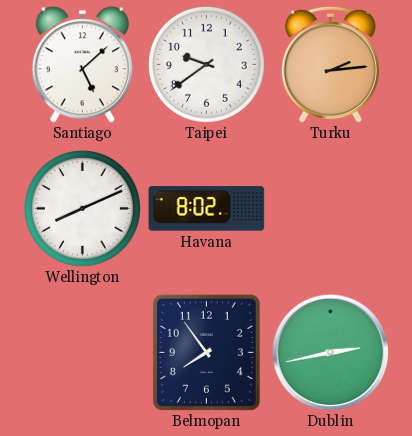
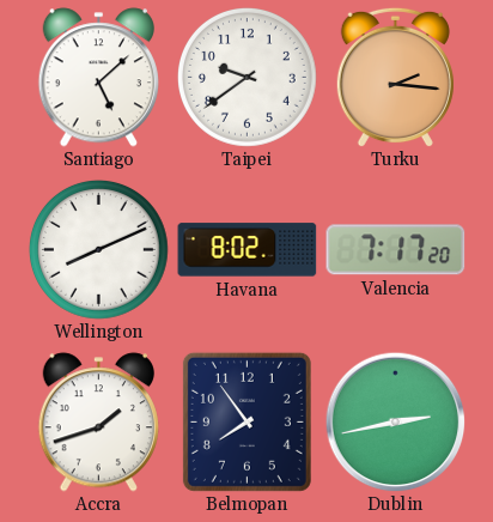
Turku: 2:14 -> 2:16 (395, 77)
Valencia: none -> 7:17 (396, 250)
Accra: none -> 1:42 (98, 423)
